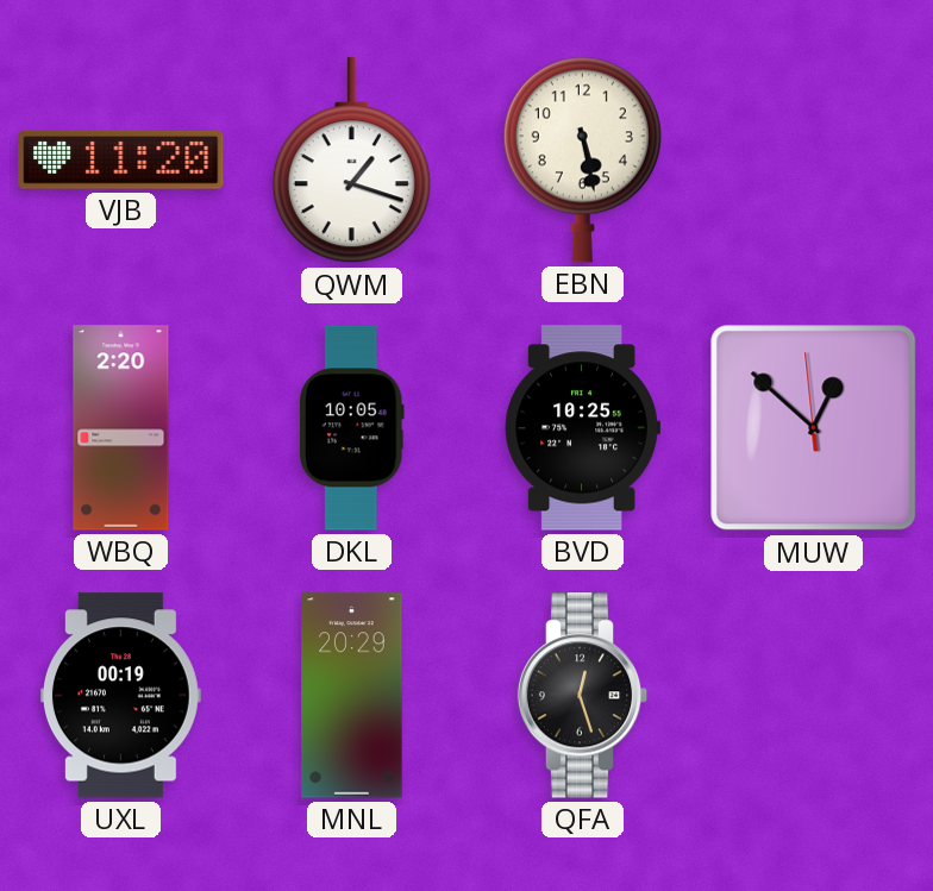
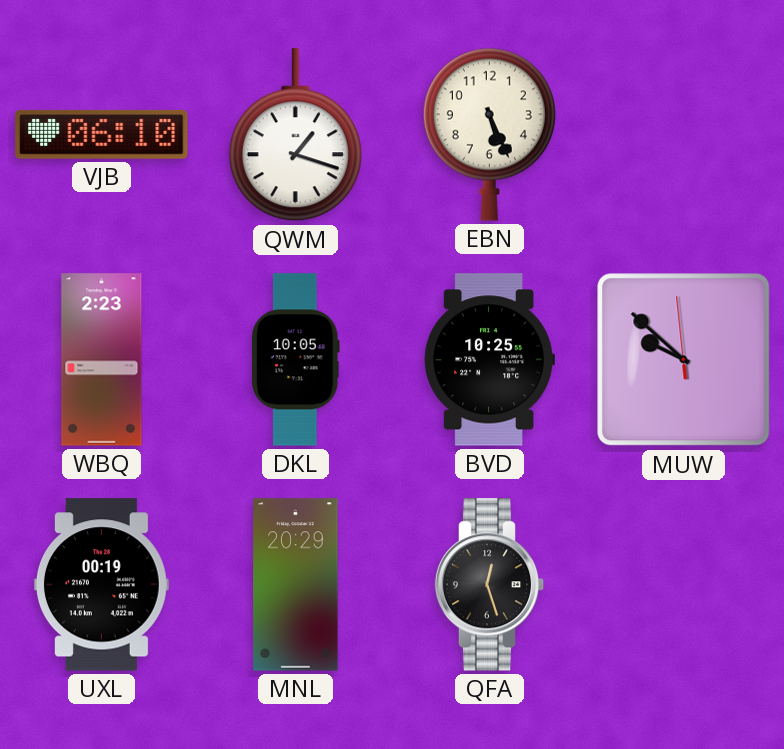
VJB: 11:20 -> 06:10 (102, 134)
EBN: 5:28 -> 5:26 (489, 134)
WBQ: 2:20 -> 2:23 (102, 360)
MUW: 12:51 -> 9:51 (684, 360)
